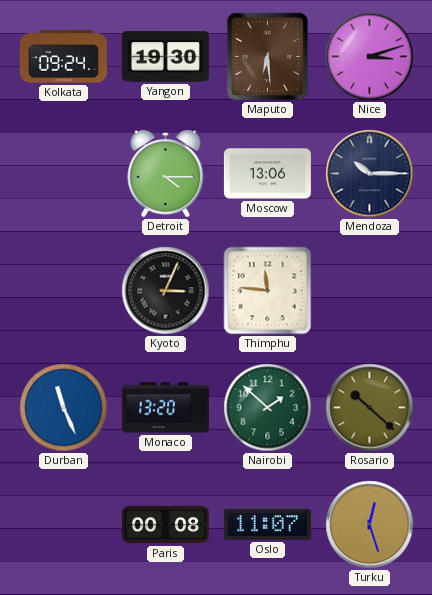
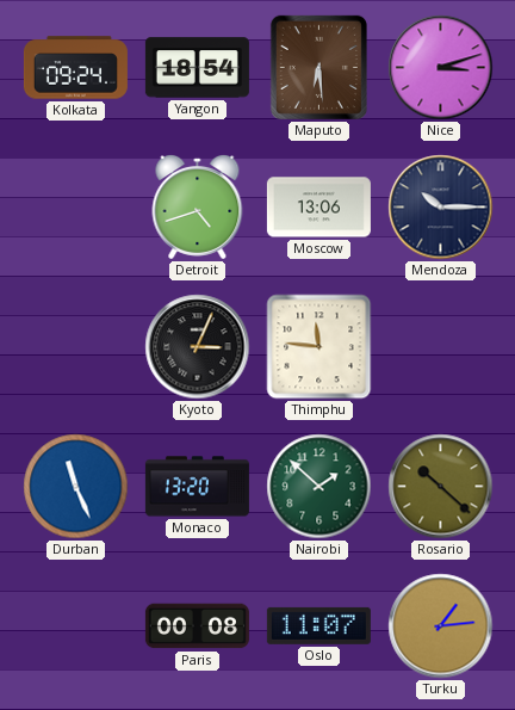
Yangon: 19:30 -> 18:54 (197, 68)
Detroit: 4:15 -> 4:42 (198, 206)
Turku: 12:27 -> 1:14 (441, 626)
